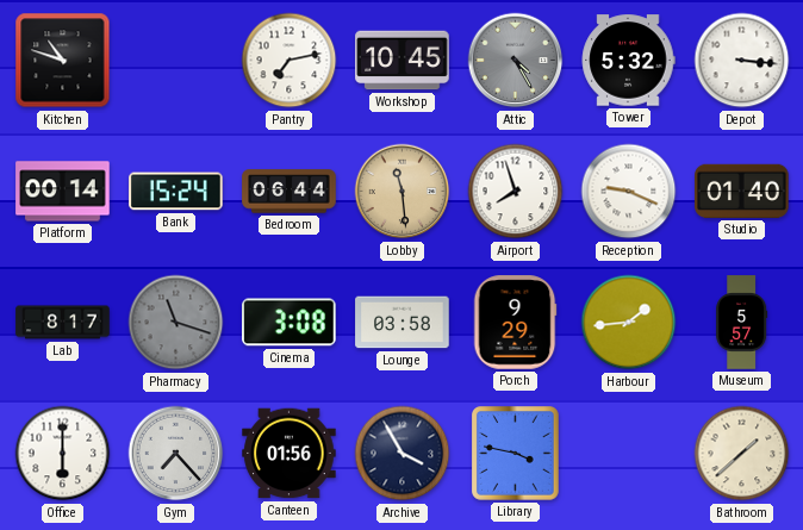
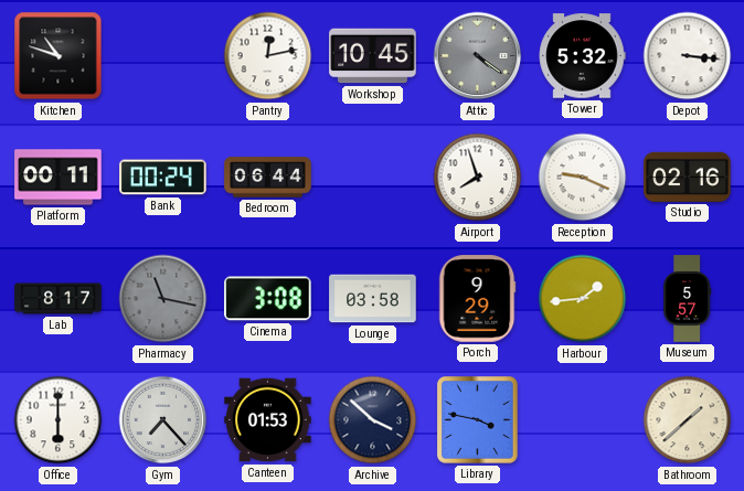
Pantry: 7:13 -> 12:13 (268, 56)
Attic: 4:25 -> 4:21 (478, 56)
Platform: 00:14 -> 00:11 (59, 178)
Bank: 15:24 -> 00:24 (163, 178)
Lobby: 11:29 -> none (403, 192)
Studio: 01:40 -> 02:16 (688, 177)
Pharmacy: 11:18 -> 11:17 (163, 299)
Canteen: 01:56 -> 01:53 (268, 420)
Archive: 3:55 -> 3:52 (373, 420)
